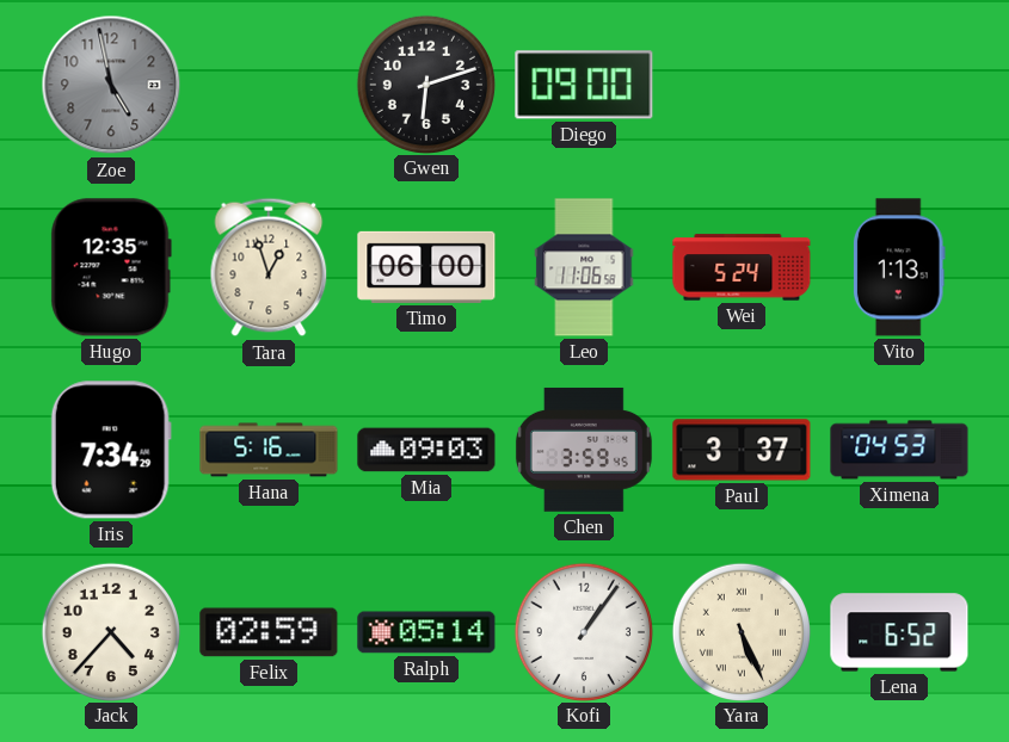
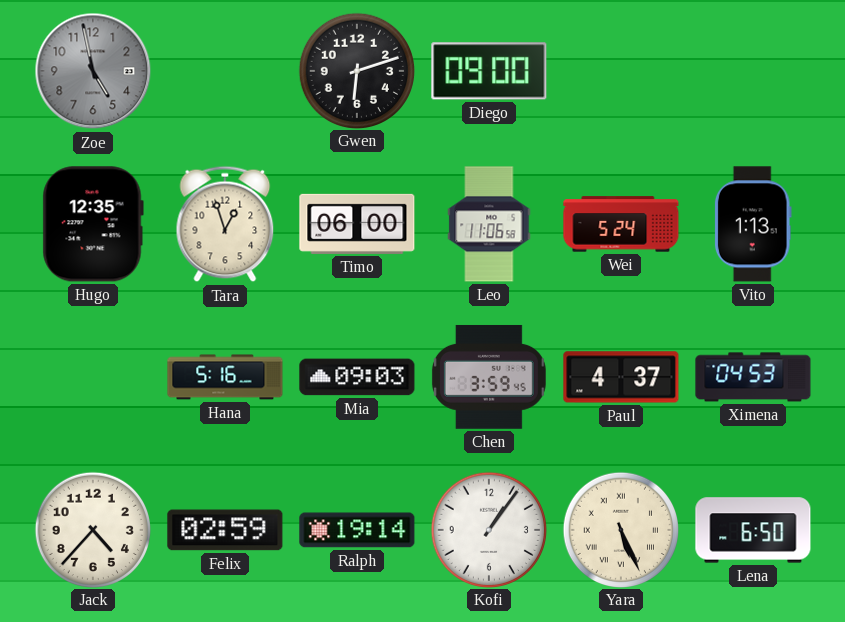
Iris: 7:34 -> none (111, 450)
Paul: 3:37 -> 4:37 (621, 377)
Ralph: 05:14 -> 19:14 (357, 530)
Lena: 6:52 -> 6:50 (753, 530)
